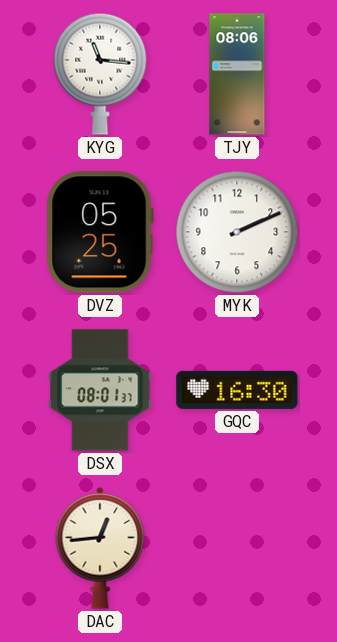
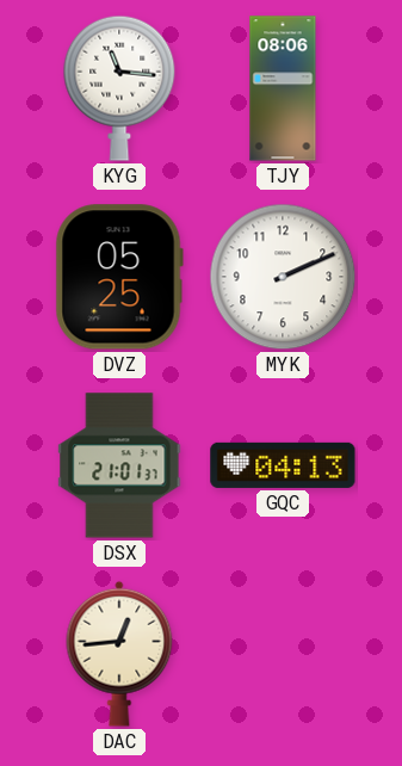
DSX: 08:01 -> 21:01 (119, 465)
GQC: 16:30 -> 04:13 (283, 465)
